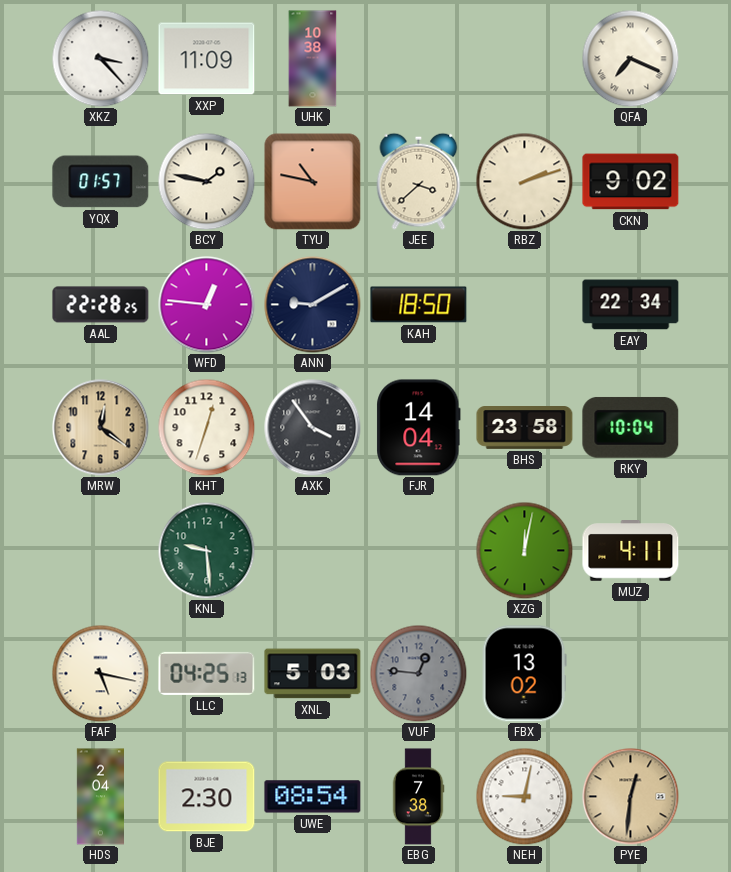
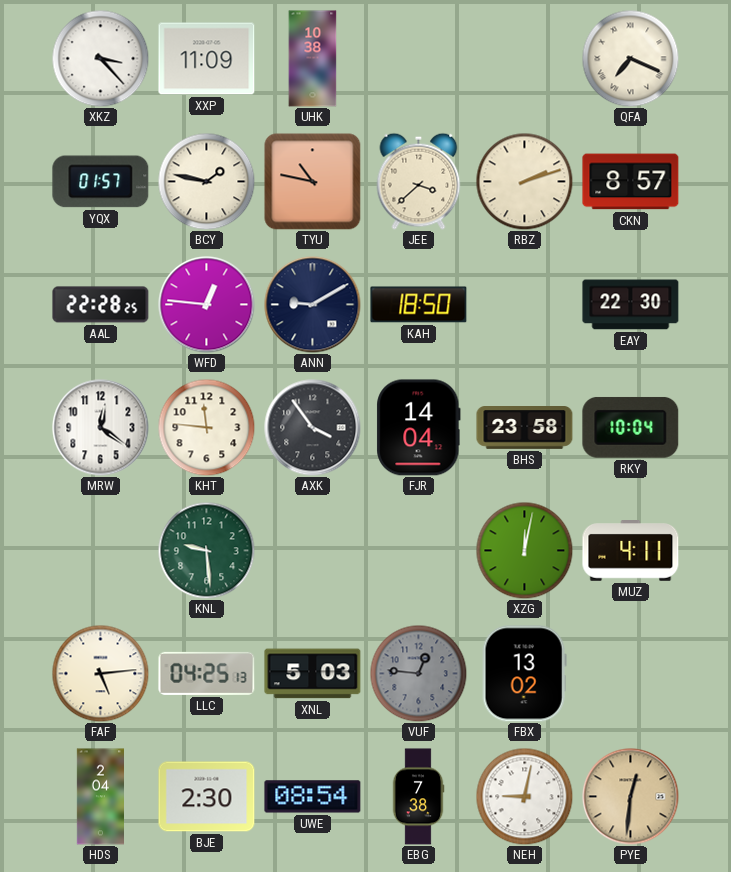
CKN: 9:02 -> 8:57 (631, 182)
EAY: 22:34 -> 22:30 (631, 305)
MRW dial: champagne -> white (101, 428)
KHT: 12:33 -> 11:46 (206, 427)
FAF: 5:17 -> 5:14 (100, 673)
